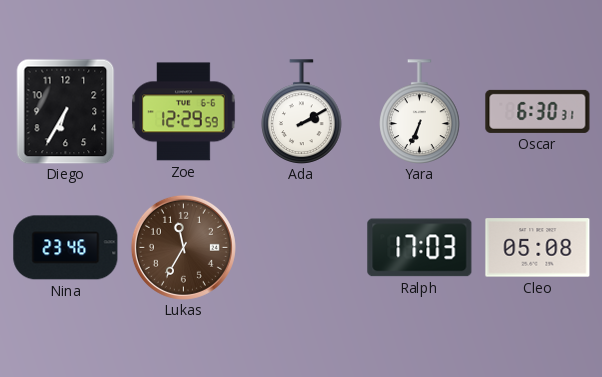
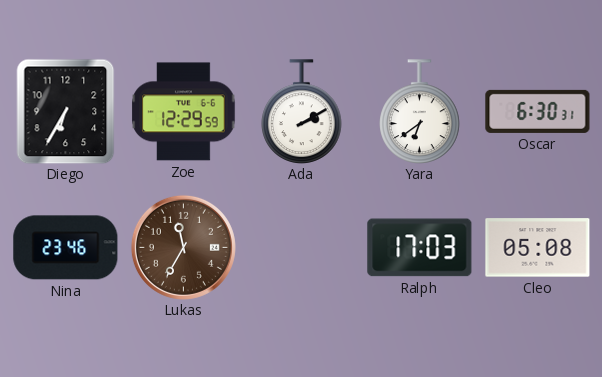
Yara: 6:34 -> 6:39 (420, 112)
